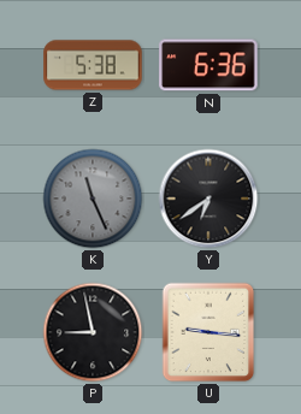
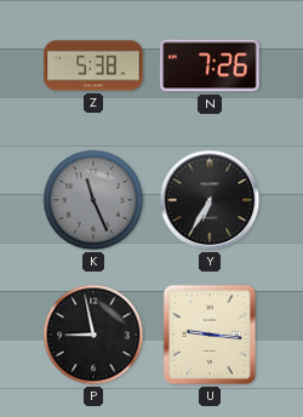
N: 6:36 -> 7:26 (210, 65)
Y: 6:39 -> 6:35 (210, 200)
